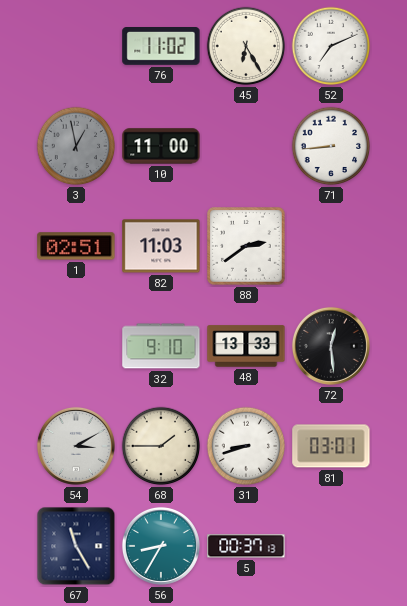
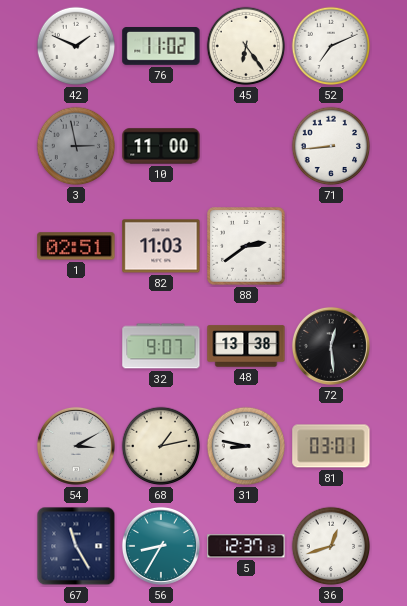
42: none -> 1:49 (76, 46)
45: 6:25 -> 6:24 (246, 46)
3: 12:58 -> 2:58 (76, 146)
32: 9:10 -> 9:07 (161, 346)
48: 13:33 -> 13:38 (246, 346)
68: 1:45 -> 1:13 (161, 446)
31: 8:42 -> 8:47 (246, 446)
5: 00:37 -> 12:37 (246, 546)
36: none -> 12:42 (331, 546)
